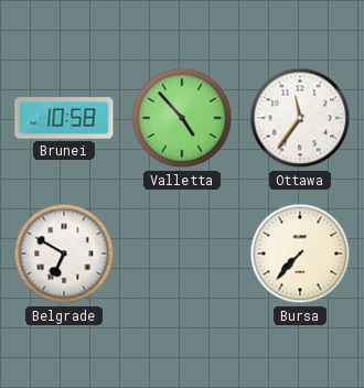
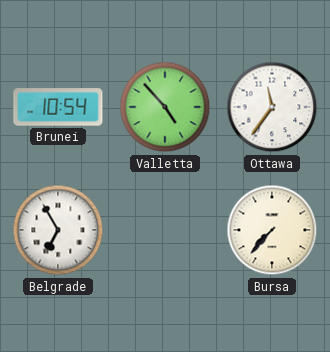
Brunei: 10:58 -> 10:54 (58, 107)
Belgrade: 6:50 -> 6:55 (58, 230)
